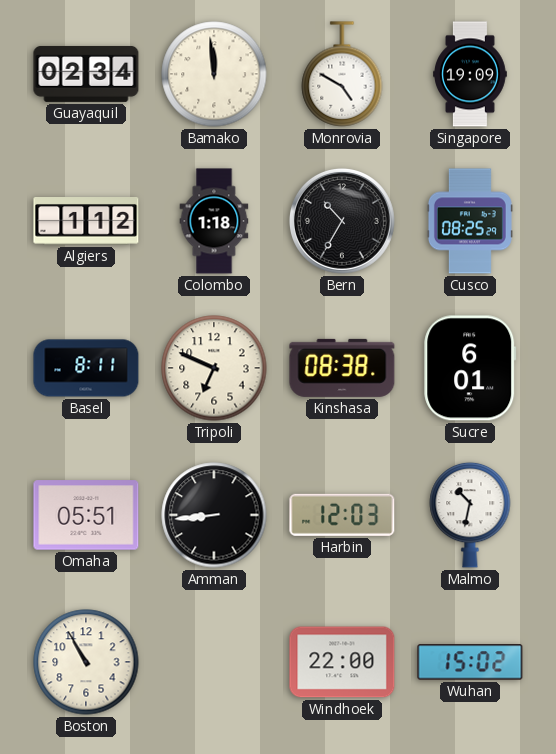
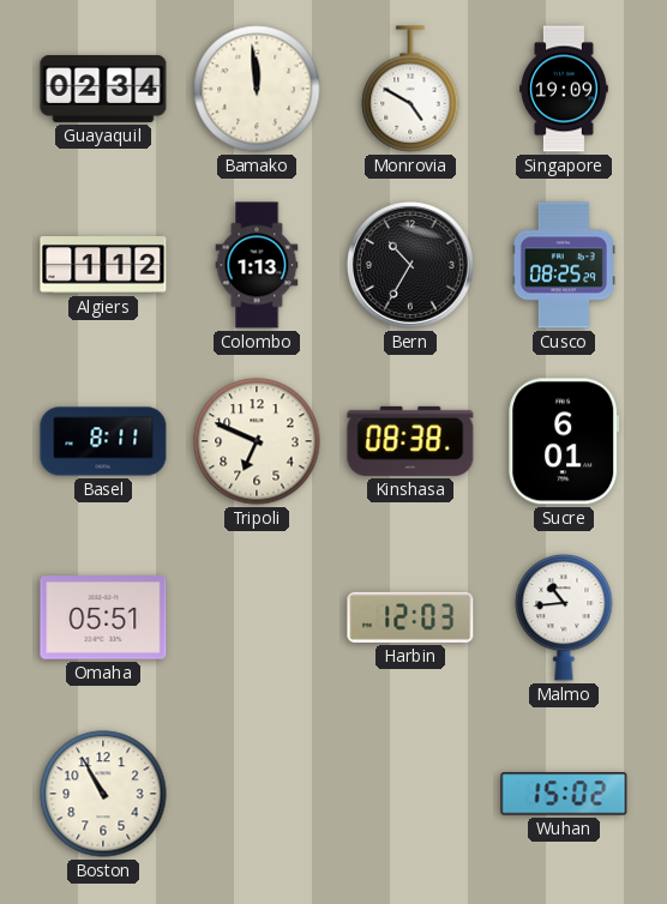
Colombo: 1:18 -> 1:13 (257, 265)
Amman: 8:44 -> none (214, 515)
Malmo: 10:32 -> 10:44 (564, 617)
Windhoek: 22:00 -> none (342, 662)
